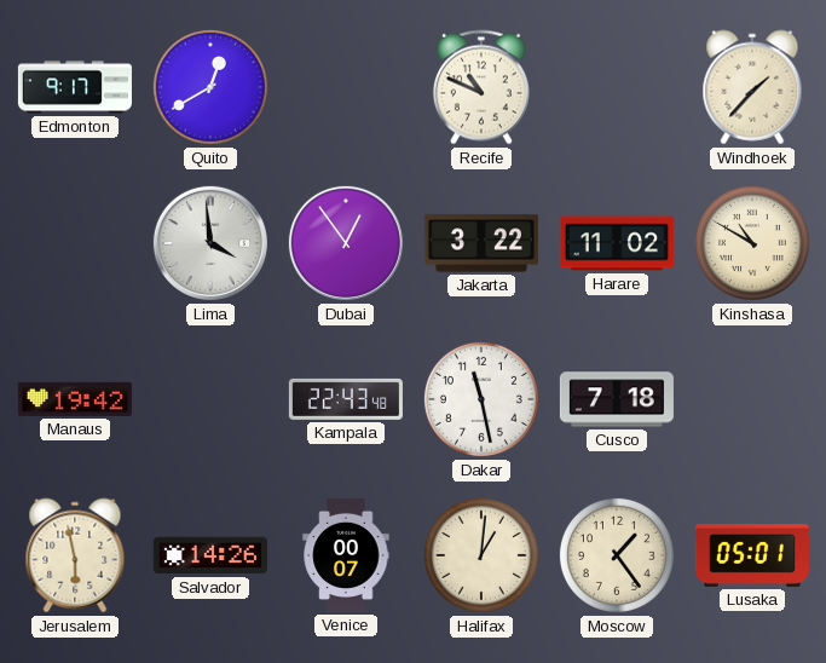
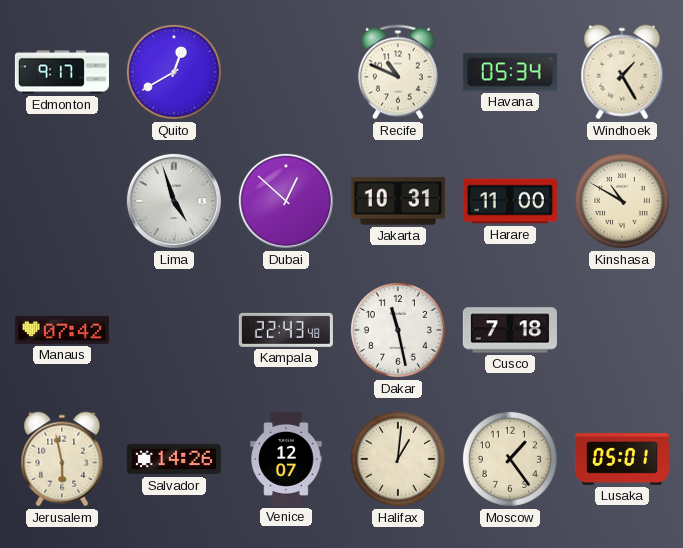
Havana: none -> 05:34 (510, 72)
Windhoek: 1:37 -> 1:25 (622, 72)
Lima: 3:59 -> 4:57 (174, 201)
Dubai: 12:54 -> 12:52 (286, 201)
Jakarta: 3:22 -> 10:31 (398, 201)
Harare: 11:02 -> 11:00 (510, 201)
Manaus: 19:42 -> 07:42 (62, 330)
Venice: 00:07 -> 12:07 (286, 459)
